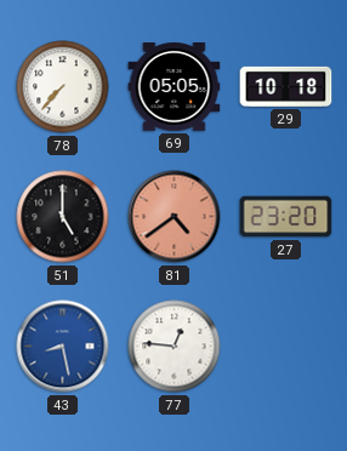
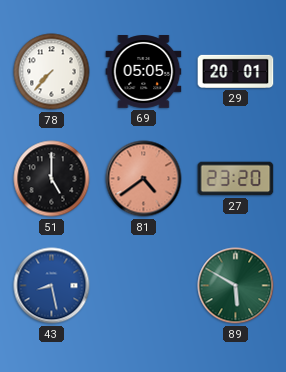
29: 10:18 -> 20:01 (236, 71)
77: 12:46 -> none (175, 347)
89: none -> 5:50 (236, 286)
